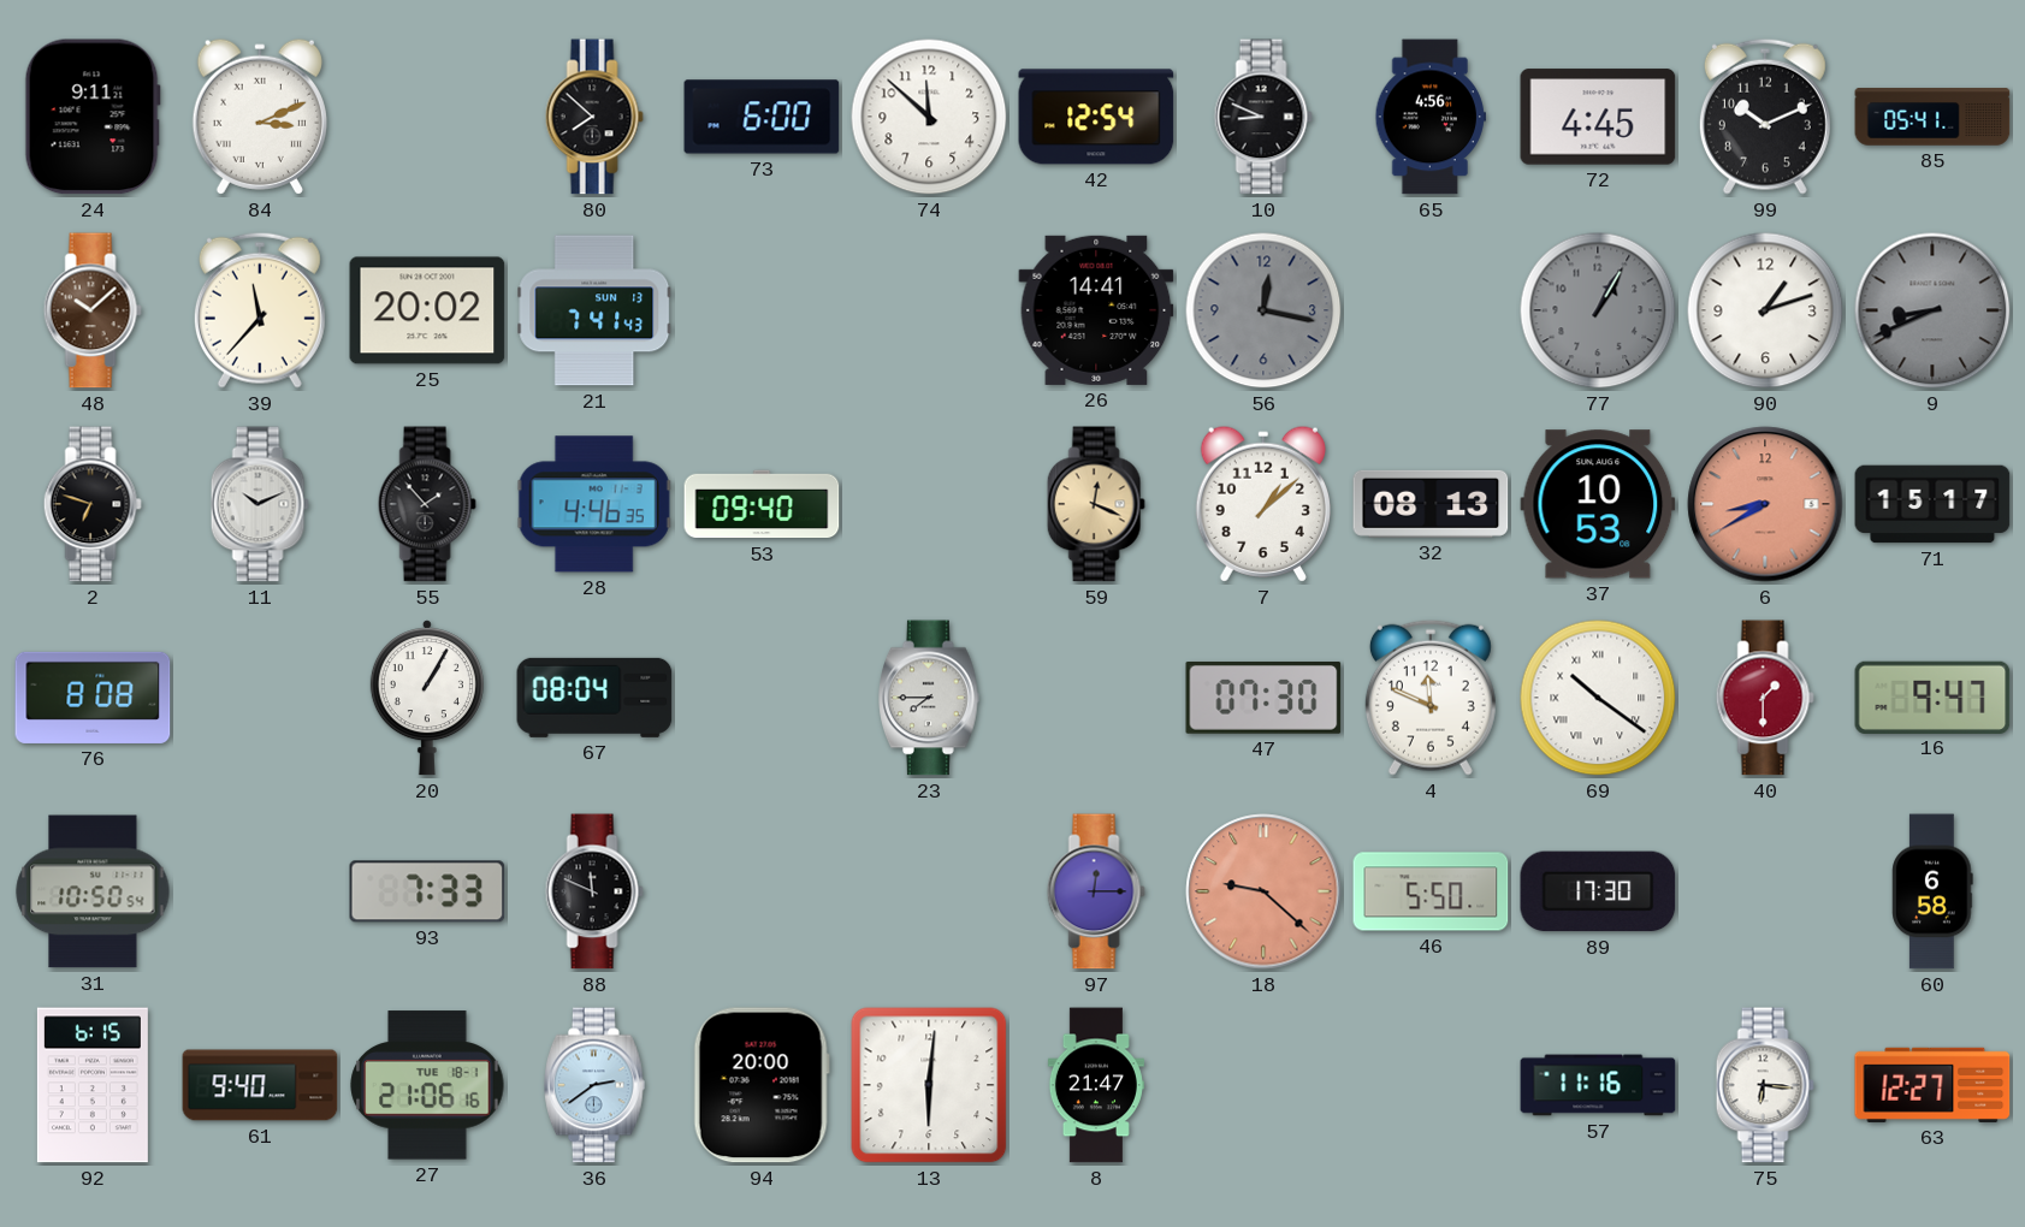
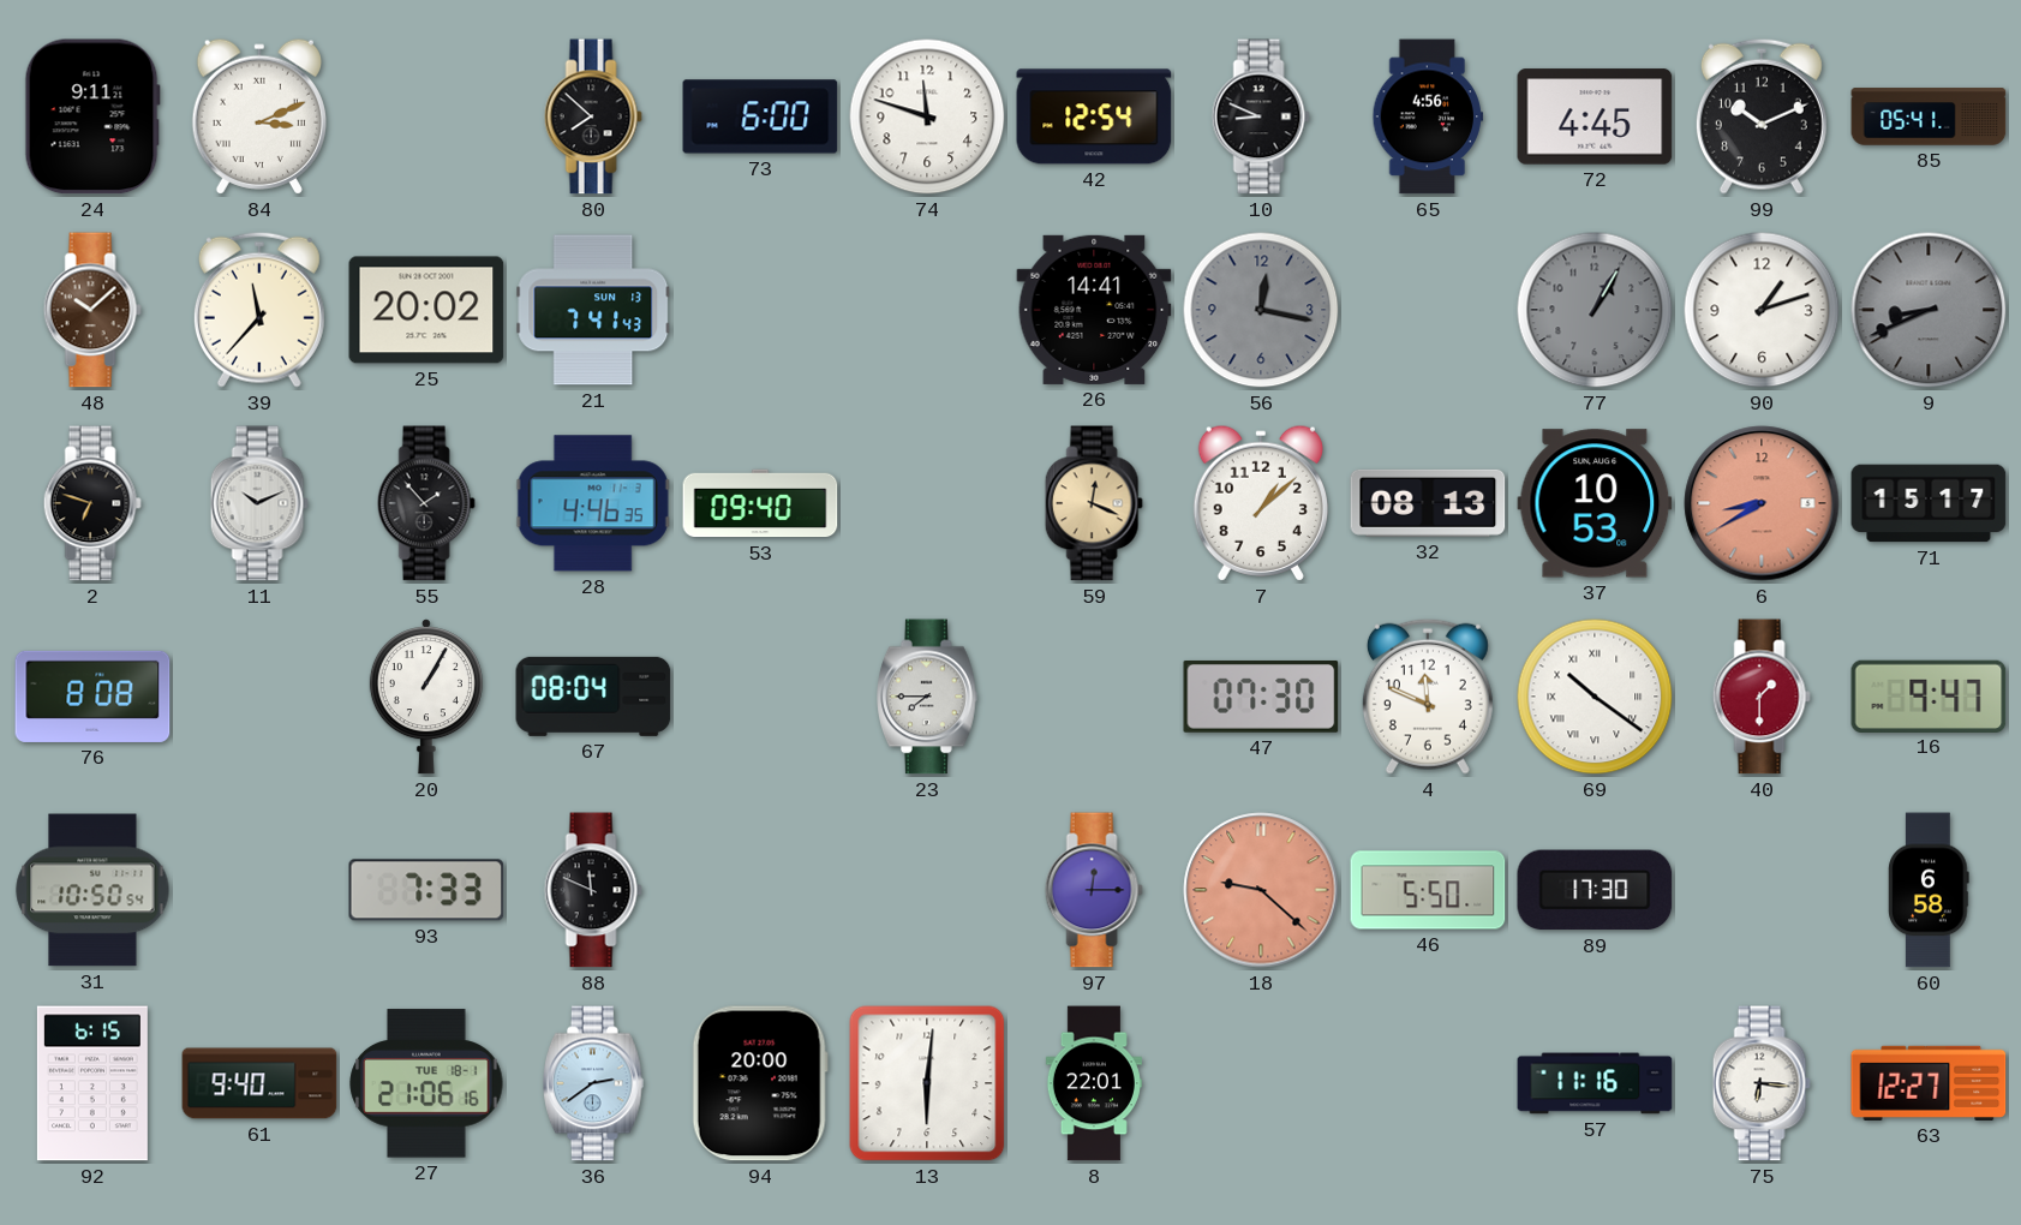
74: 11:52 -> 11:48 (927, 116)
8: 21:47 -> 22:01 (1094, 1083)
